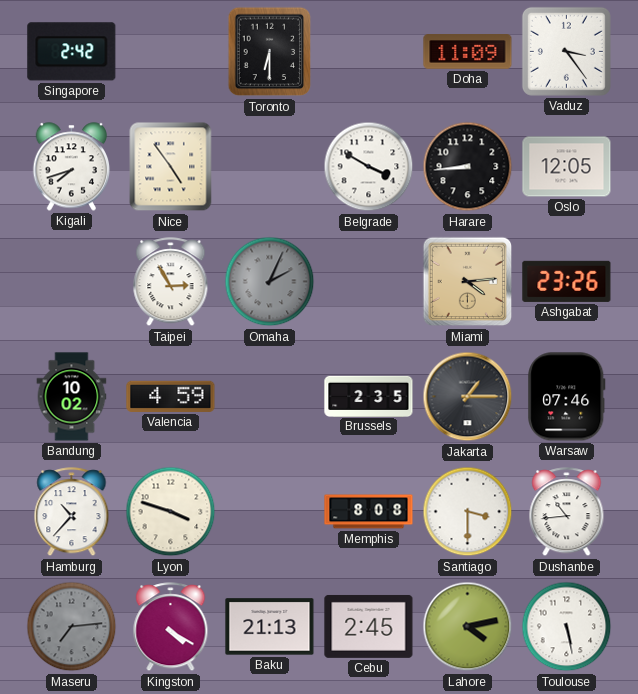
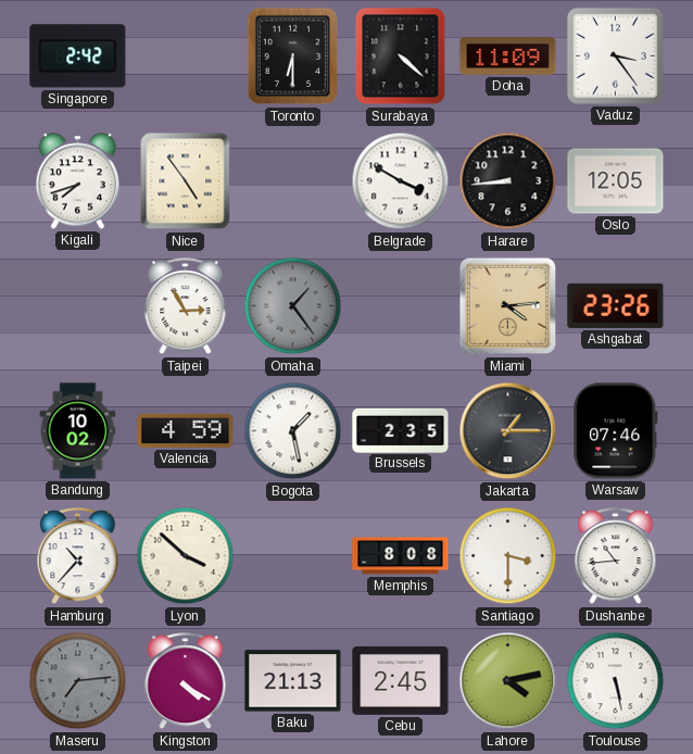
Surabaya: none -> 4:22 (401, 56)
Omaha: 2:04 -> 1:24 (293, 306)
Bogota: none -> 1:28 (293, 431)
Lyon: 3:48 -> 3:52 (186, 556)
